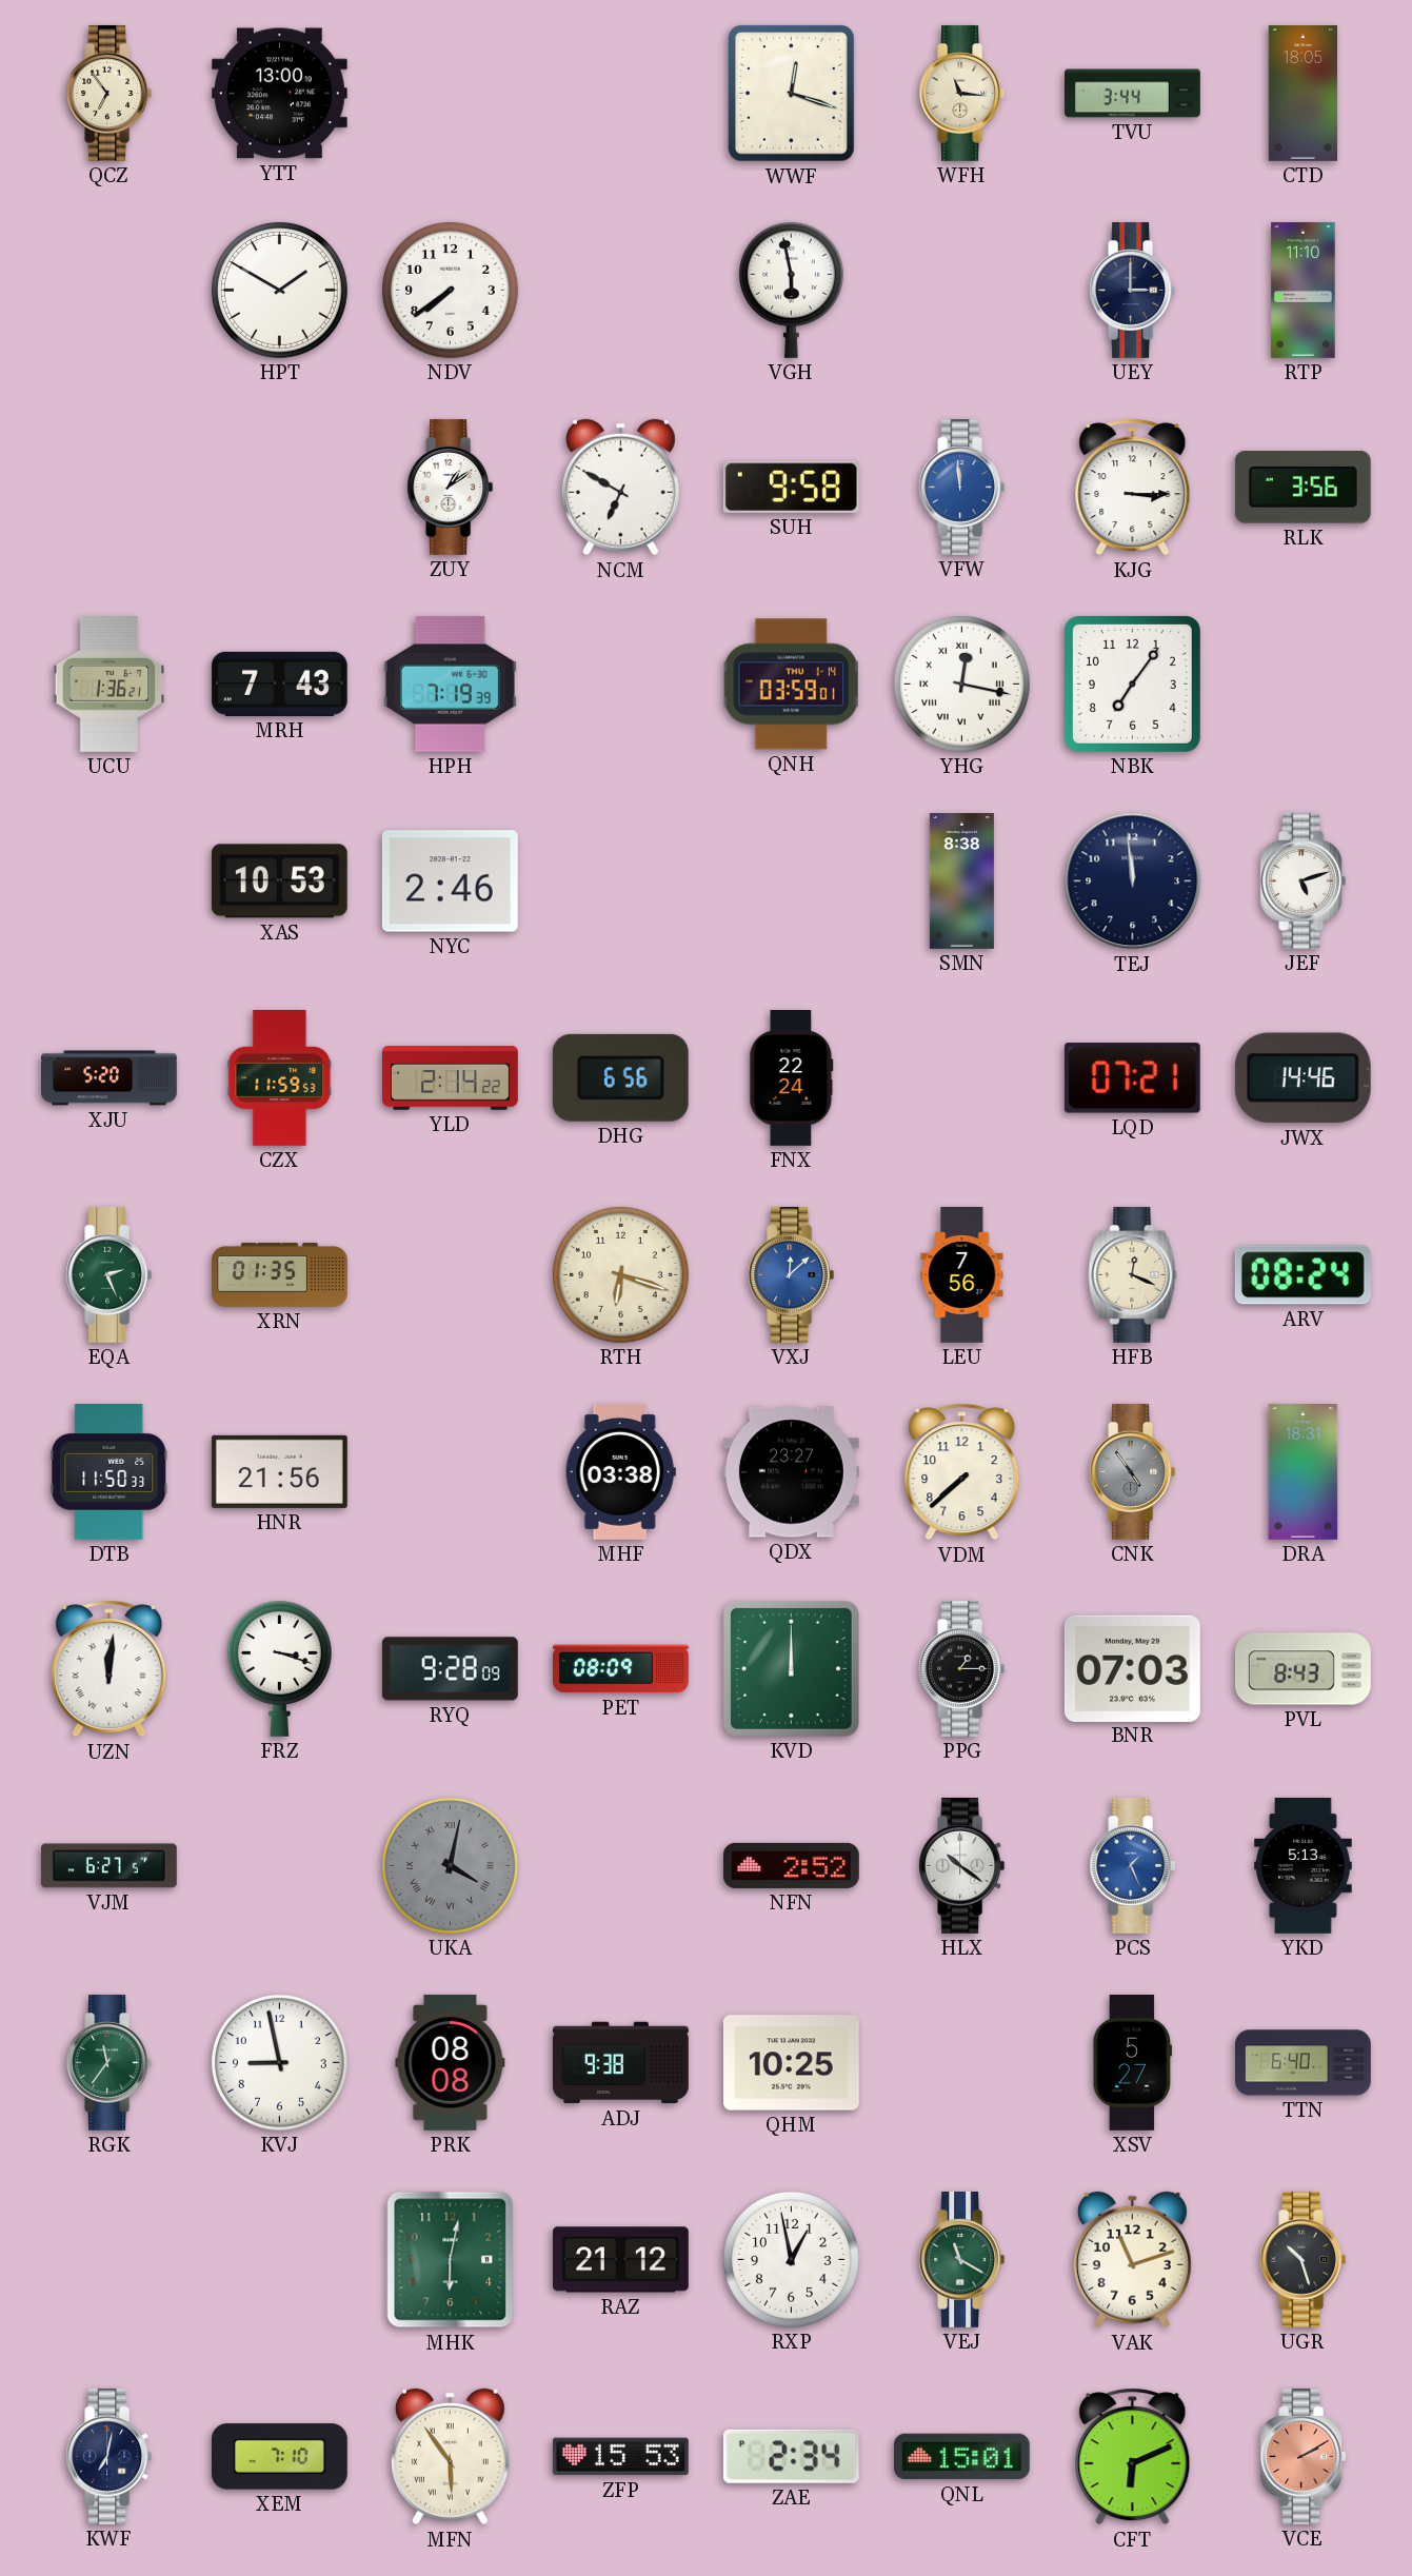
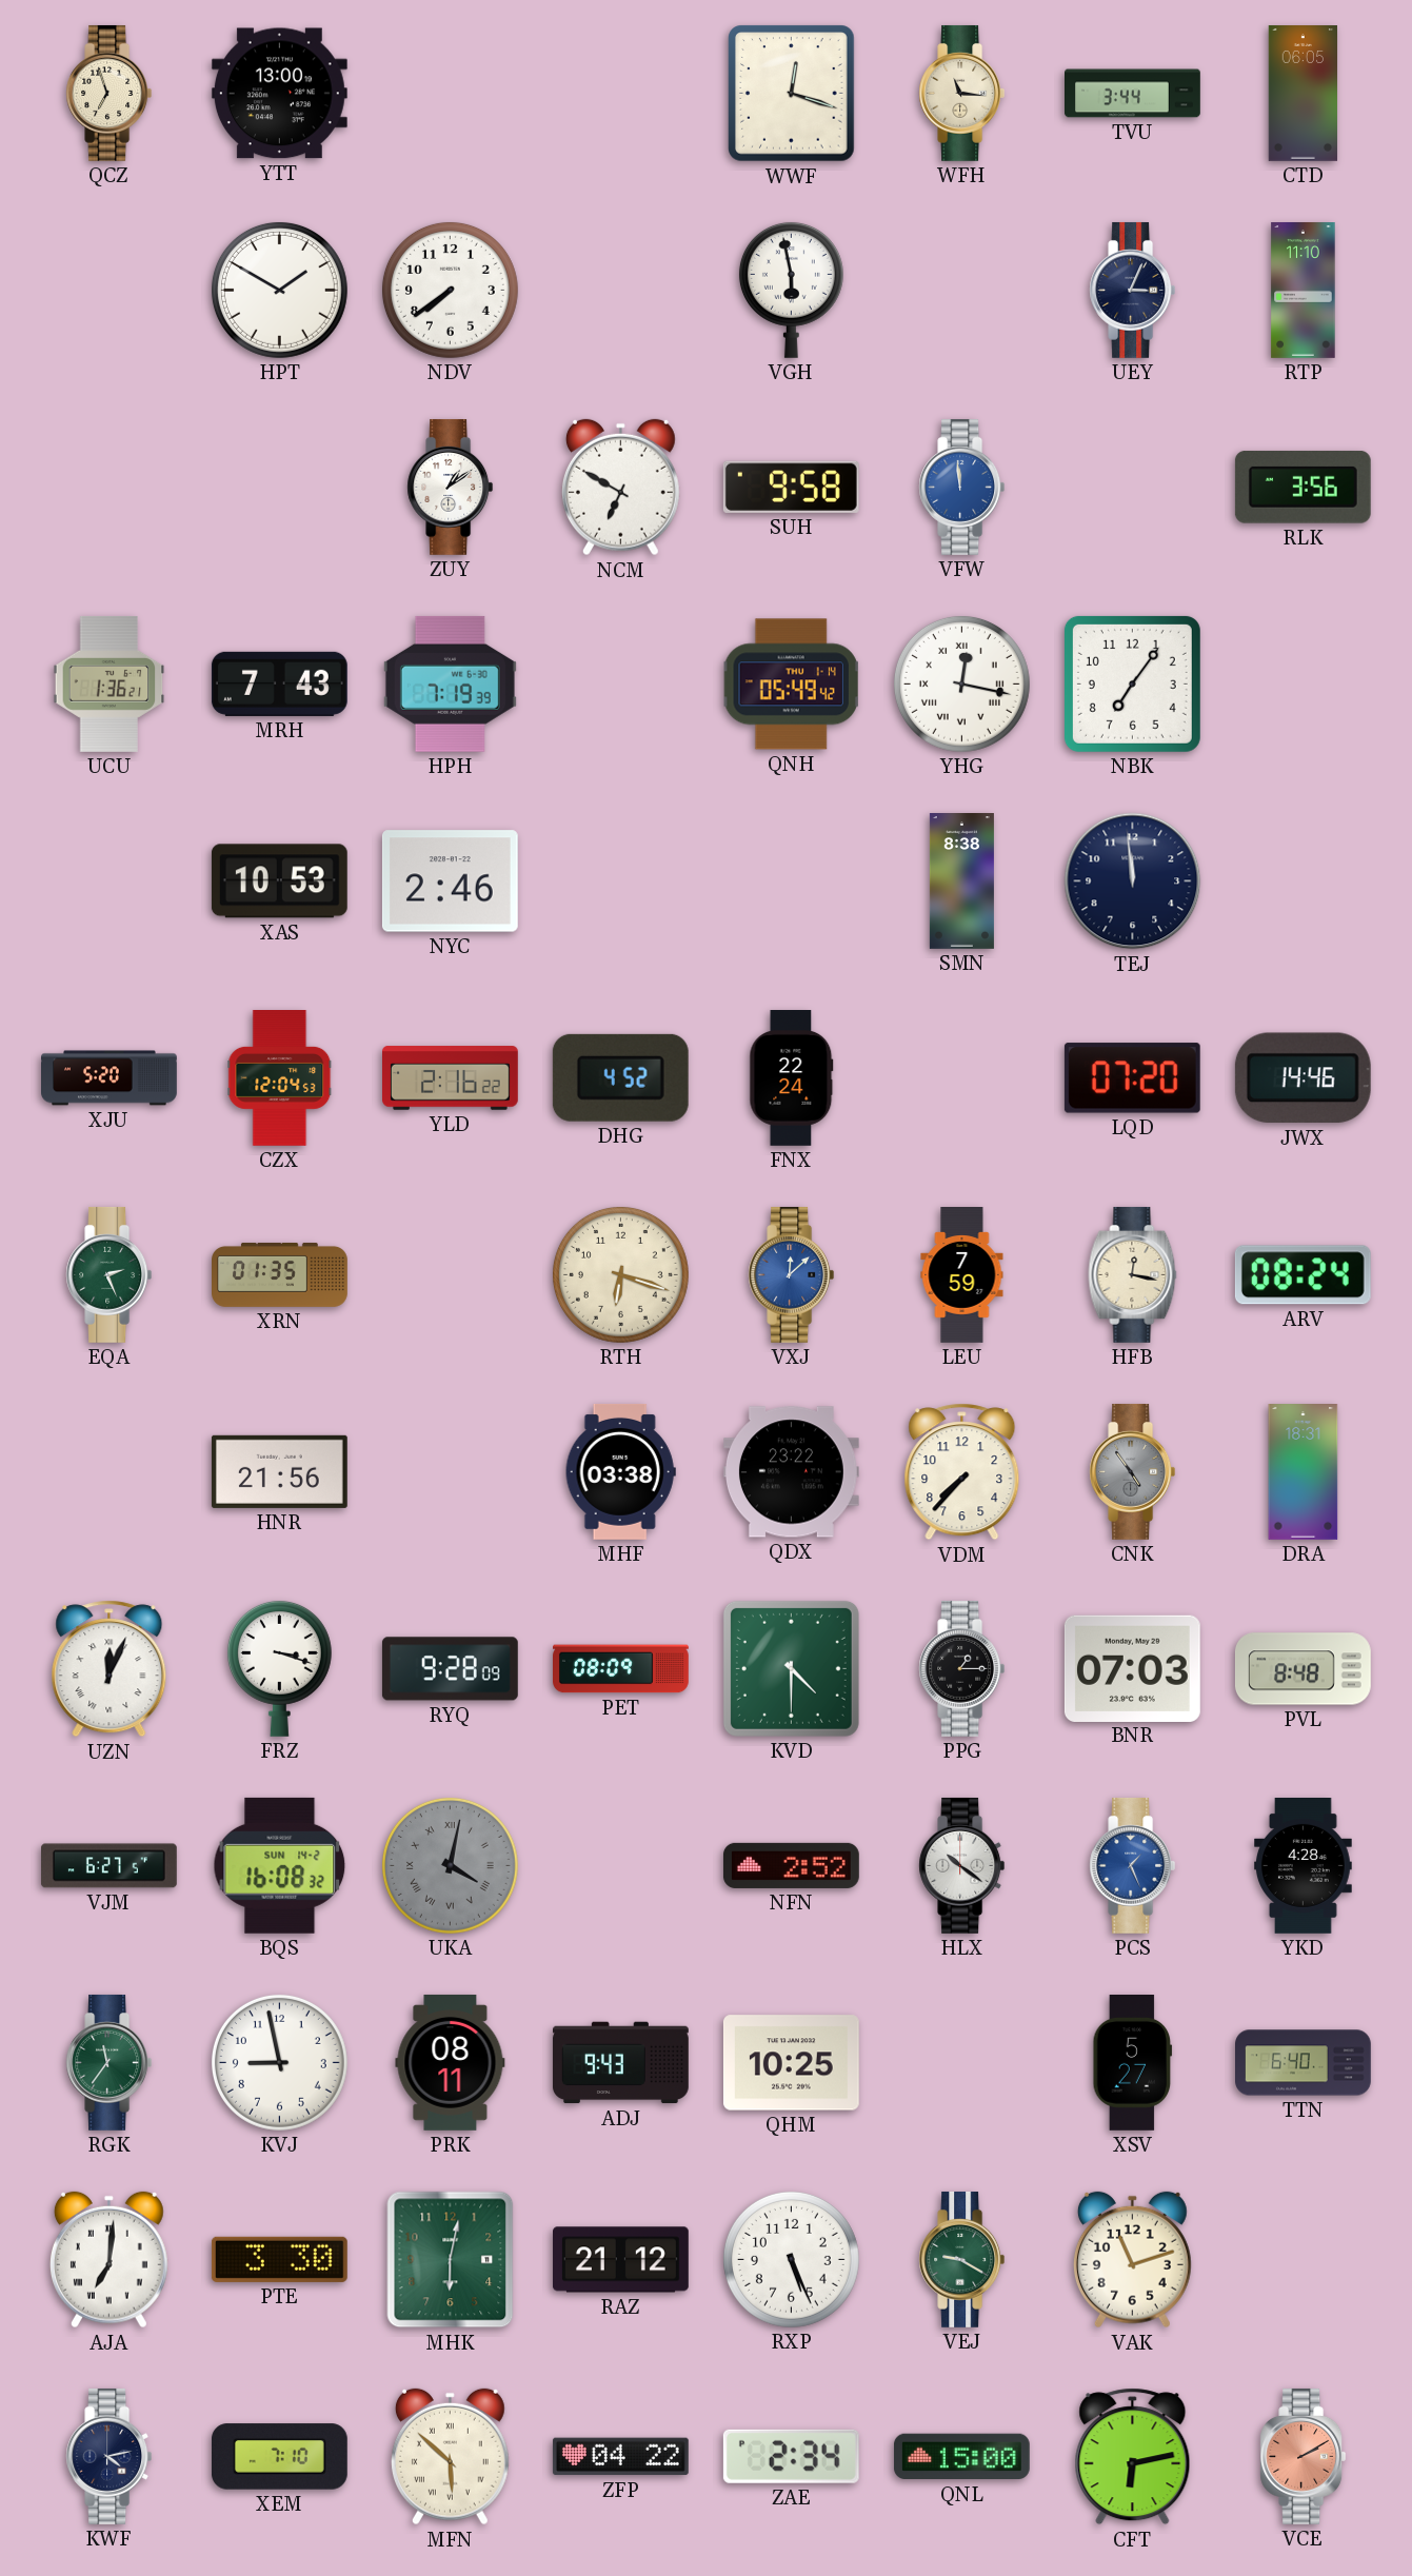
QCZ: 6:54 -> 6:57 (110, 93)
CTD: 18:05 -> 06:05 (1304, 94)
UEY: 3:00 -> 3:04 (1133, 290)
KJG: 3:15 -> none (1133, 488)
QNH: 03:59 -> 05:49 (791, 685)
JEF: 5:12 -> none (1304, 880)
CZX: 11:59 -> 12:04 (280, 1078)
YLD: 2:14 -> 2:16 (451, 1078)
DHG: 6:56 -> 4:52 (620, 1077)
LQD: 07:21 -> 07:20 (1132, 1078)
LEU: 7:56 -> 7:59 (962, 1275)
HFB: 12:19 -> 12:17 (1133, 1274)
DTB: 11:50 -> none (110, 1471)
QDX: 23:27 -> 23:22 (791, 1472)
VDM: 7:38 -> 7:37 (962, 1472)
UZN: 12:01 -> 12:04 (110, 1669)
KVD: 12:00 -> 4:30 (791, 1668)
PVL: 8:43 -> 8:48 (1302, 1669)
BQS: none -> 16:08 (280, 1865)
YKD: 5:13 -> 4:28 (1304, 1866)
PRK: 08:08 -> 08:11 (451, 2062)
ADJ: 9:38 -> 9:43 (620, 2063)
AJA: none -> 7:01 (108, 2260)
PTE: none -> 3:30 (279, 2259)
RXP: 12:58 -> 5:26 (791, 2259)
VEJ: 11:20 -> 9:20 (962, 2259)
UGR: 10:27 -> none (1304, 2259)
KWF: 7:02 -> 4:13 (110, 2456)
MFN: 5:54 -> 5:52 (450, 2457)
ZFP: 15:53 -> 04:22 (620, 2457)
QNL: 15:01 -> 15:00 (961, 2457)
CFT: 6:11 -> 6:13 (1133, 2457)
